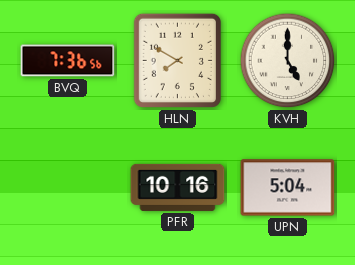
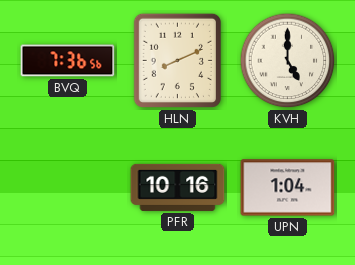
HLN: 7:50 -> 8:11 (177, 60)
UPN: 5:04 -> 1:04 (288, 188)
